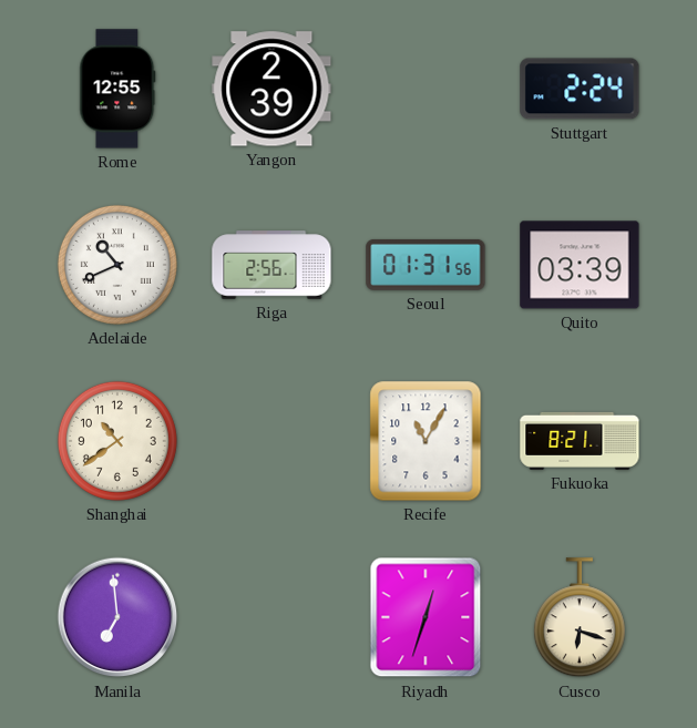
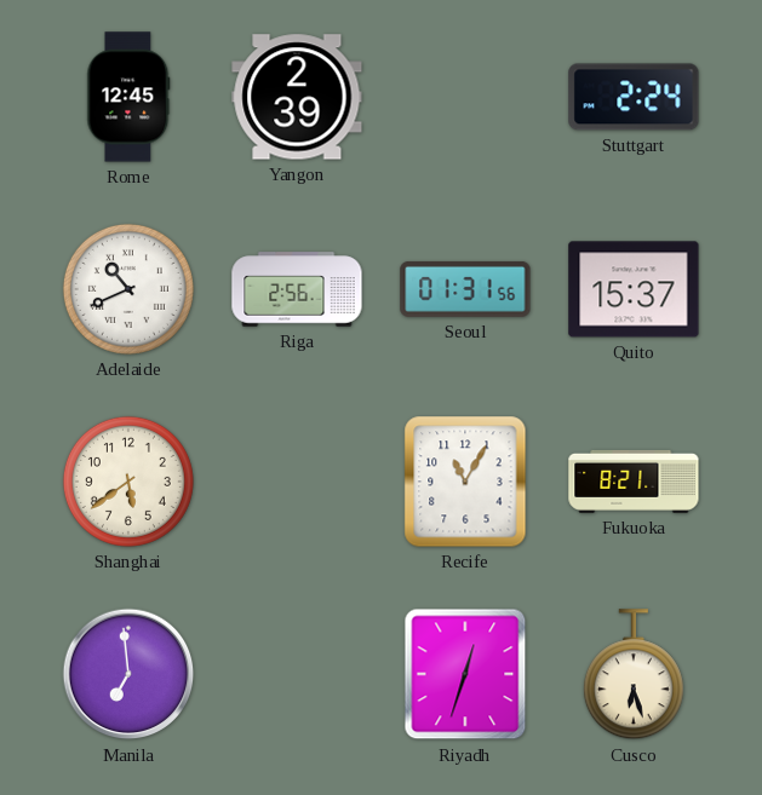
Rome: 12:55 -> 12:45 (128, 97)
Quito: 03:39 -> 15:37 (634, 289)
Shanghai: 10:39 -> 5:39 (128, 482)
Cusco: 6:18 -> 6:27 (634, 675)
